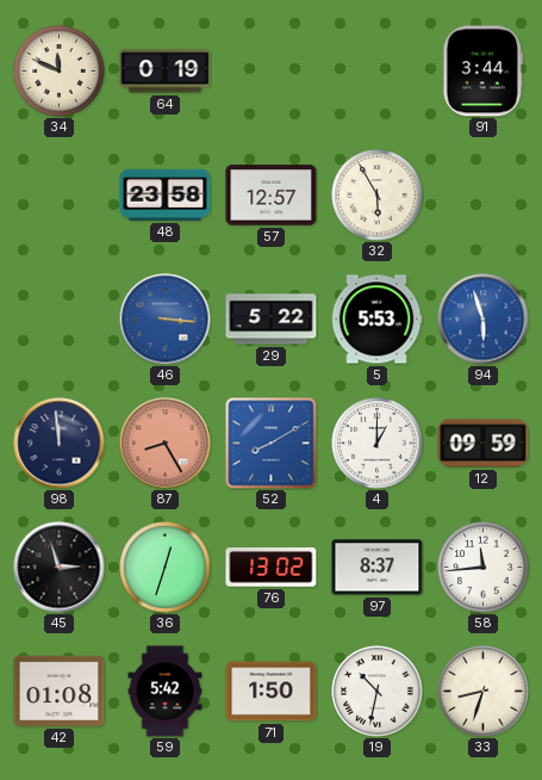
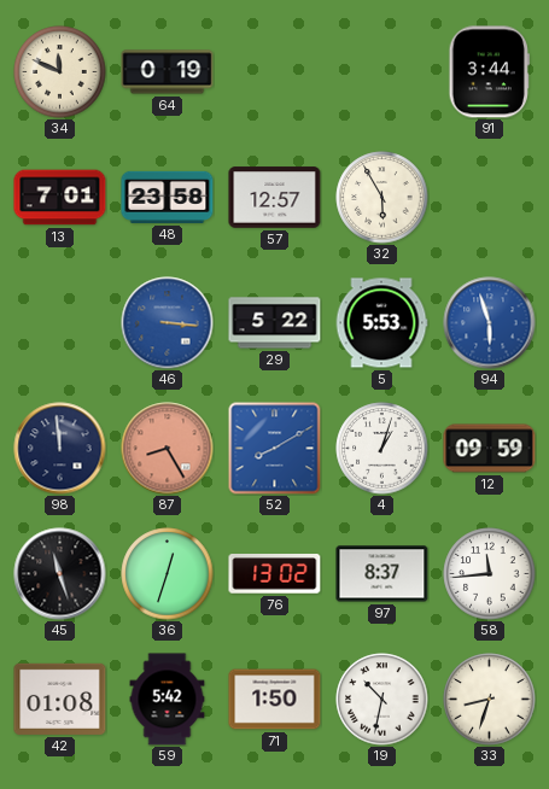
13: none -> 7:01 (60, 198)
4: 1:00 -> 1:03 (382, 449)
45: 2:57 -> 11:27 (60, 574)
